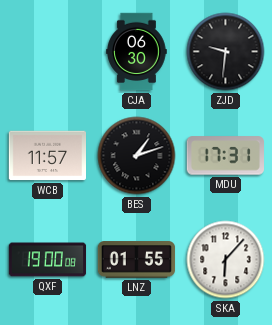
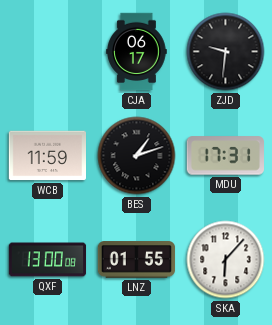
CJA: 06:30 -> 06:17 (137, 52)
WCB: 11:57 -> 11:59 (48, 156)
QXF: 19:00 -> 13:00 (48, 260)
